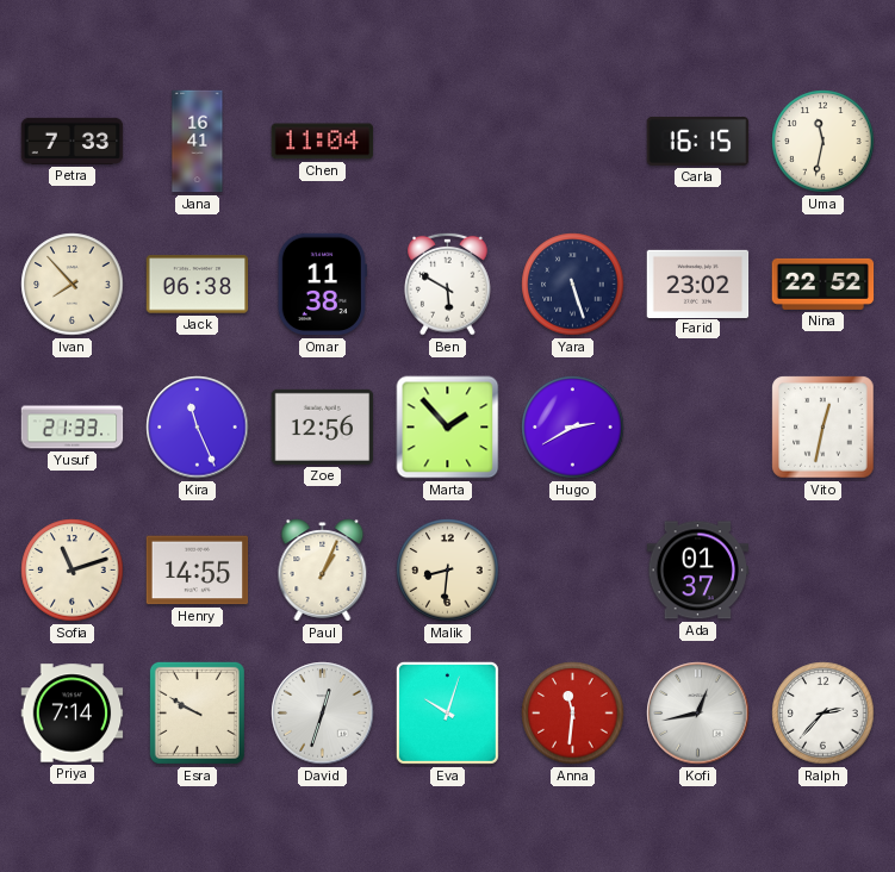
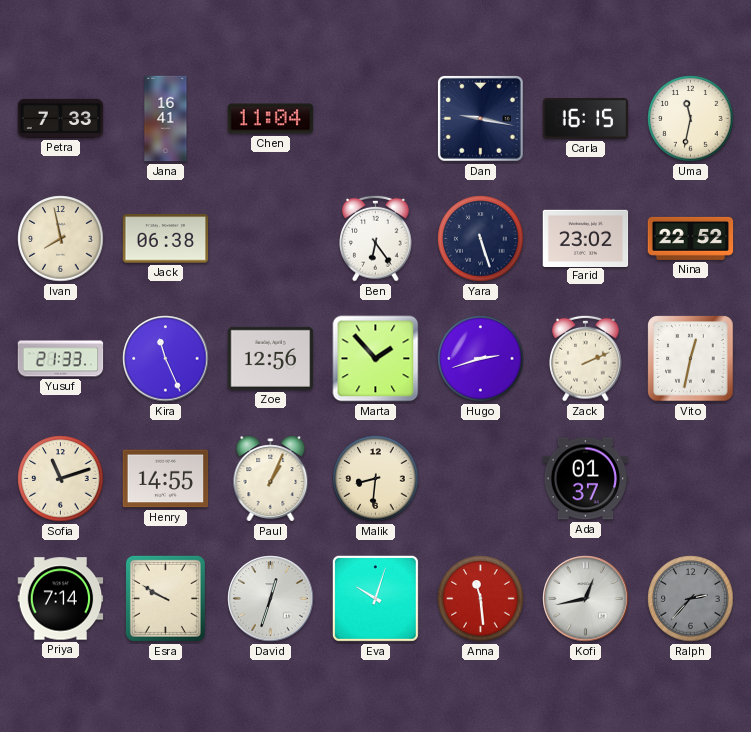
Dan: none -> 9:17 (480, 118)
Ivan: 7:53 -> 7:58 (61, 239)
Omar: 11:38 -> none (322, 285)
Ben: 5:50 -> 6:24 (376, 238)
Hugo: 2:40 -> 2:42 (481, 359)
Zack: none -> 2:11 (586, 358)
Anna: 11:31 -> 11:29 (481, 599)
Ralph dial: white -> grey (691, 599)
